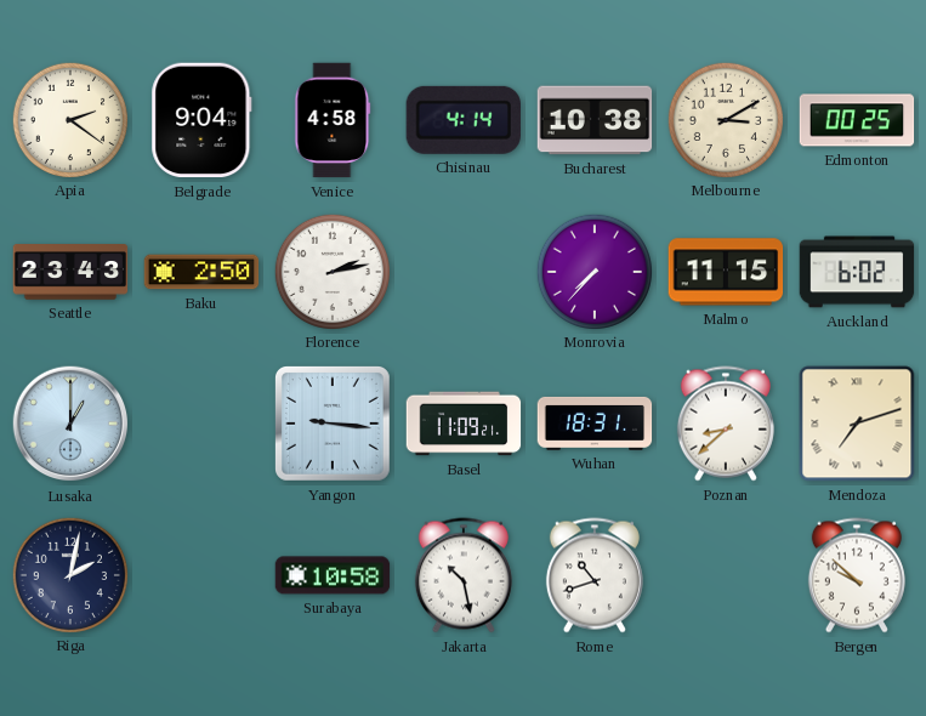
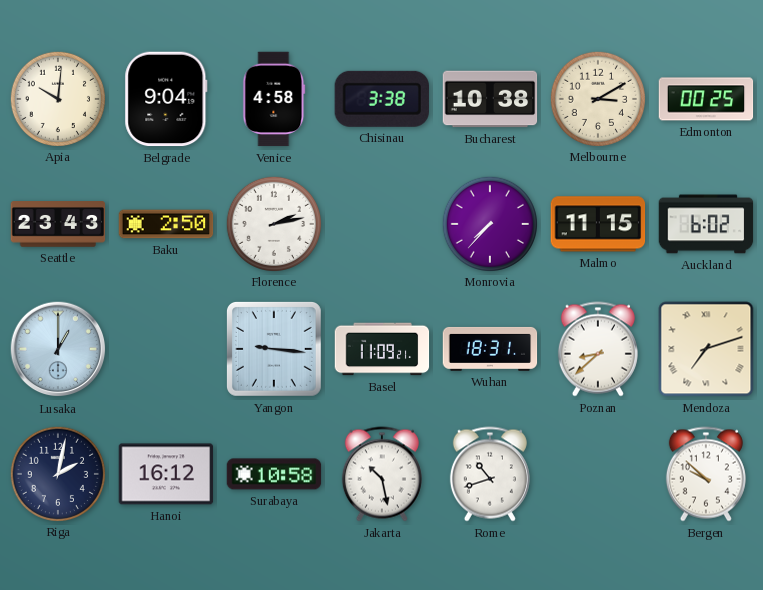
Apia: 2:21 -> 10:01 (57, 98)
Chisinau: 4:14 -> 3:38 (382, 99)
Hanoi: none -> 16:12 (166, 474)
